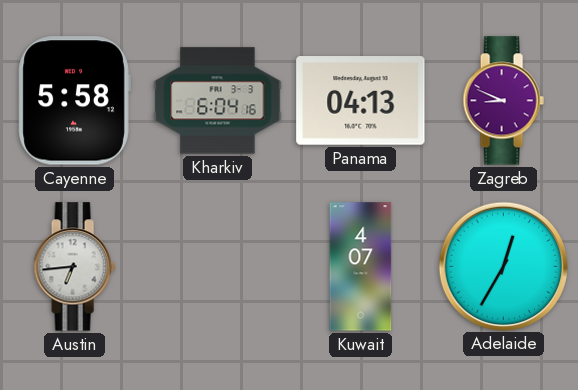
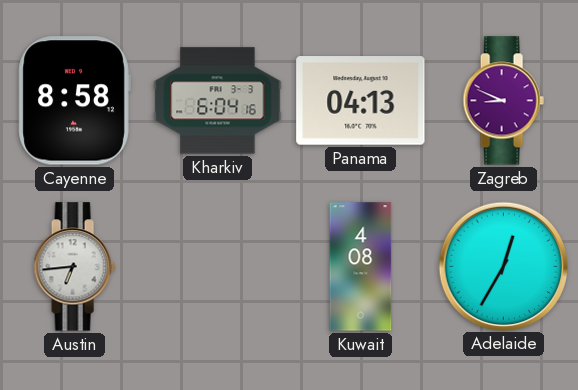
Cayenne: 5:58 -> 8:58 (74, 101)
Kuwait: 4:07 -> 4:08 (361, 267)
